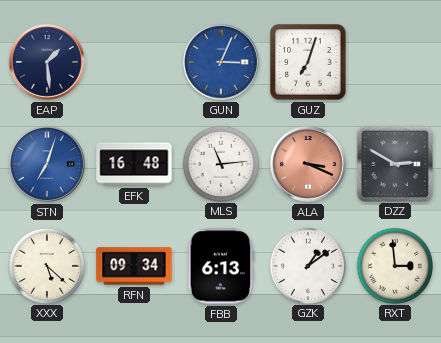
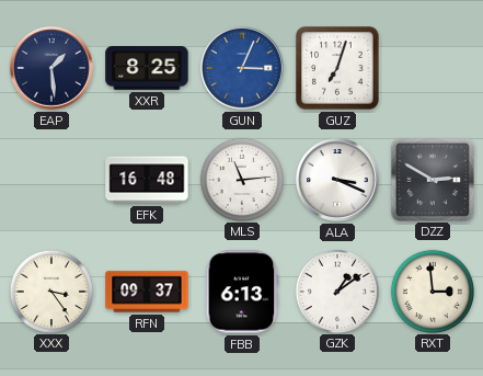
XXR: none -> 8:25 (147, 68)
STN: 7:03 -> none (47, 164)
ALA dial: salmon -> white (337, 180)
XXX: 5:22 -> 3:24 (50, 290)
RFN: 09:34 -> 09:37 (147, 292)
